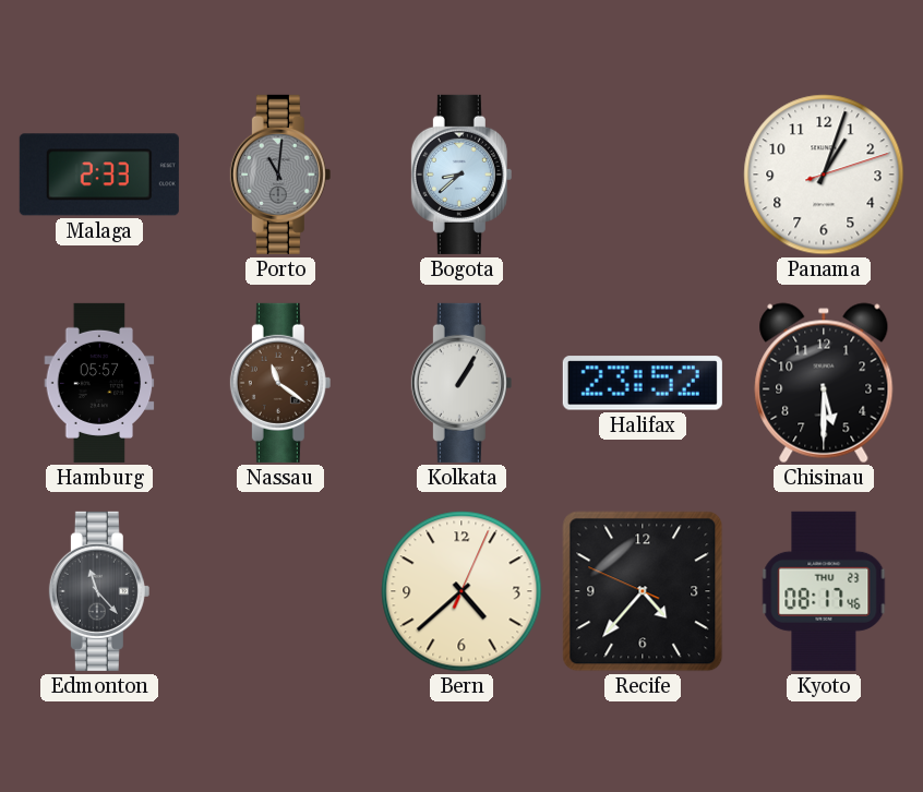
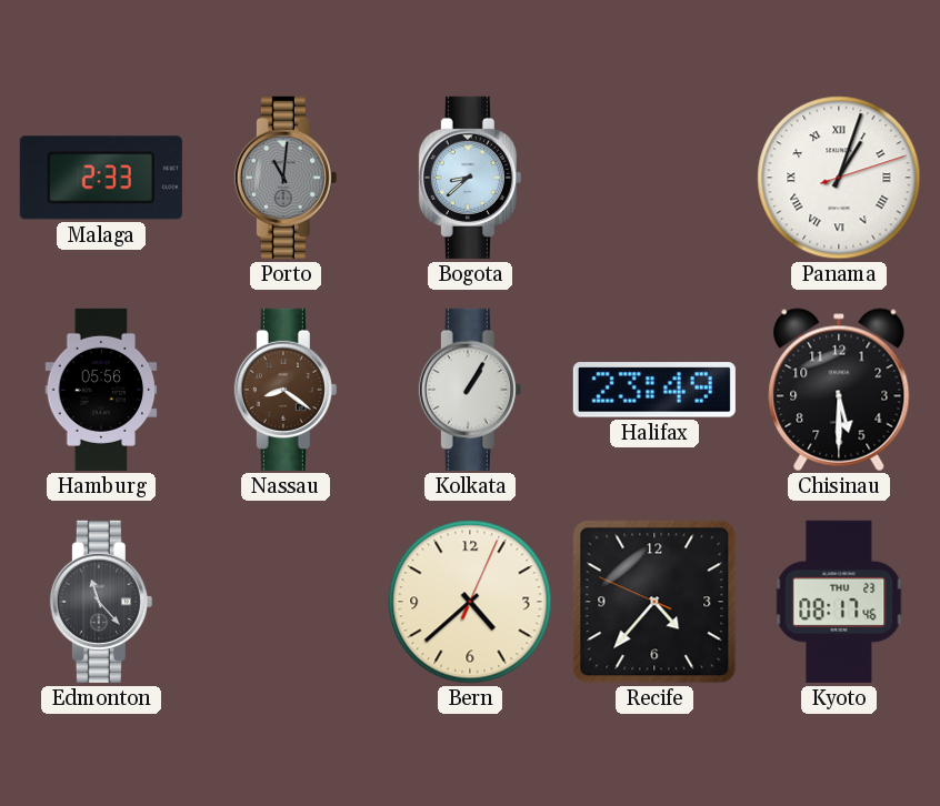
Panama numerals: Arabic -> Roman (839, 178)
Hamburg: 05:57 -> 05:56 (101, 390)
Nassau: 11:21 -> 8:21 (286, 390)
Halifax: 23:52 -> 23:49 (654, 390)
